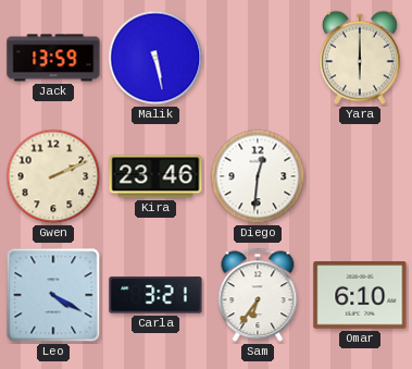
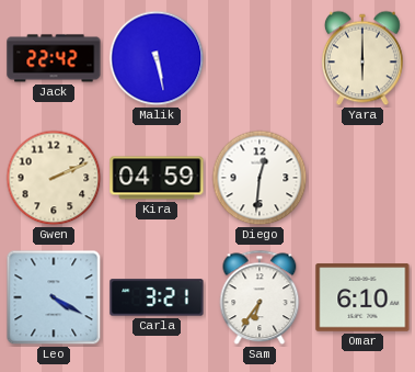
Jack: 13:59 -> 22:42 (54, 58)
Kira: 23:46 -> 04:59 (157, 178)
